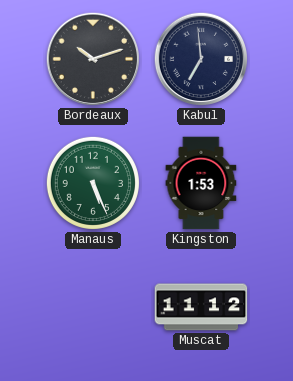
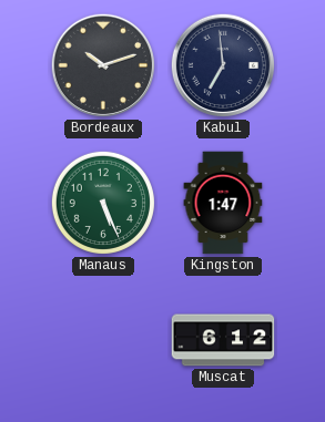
Kingston: 1:53 -> 1:47 (223, 203)
Muscat: 11:12 -> 6:12 (223, 340)
